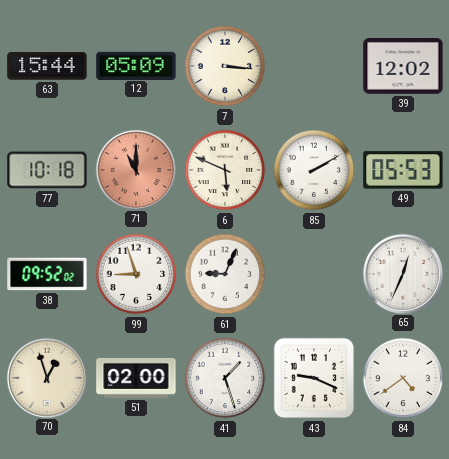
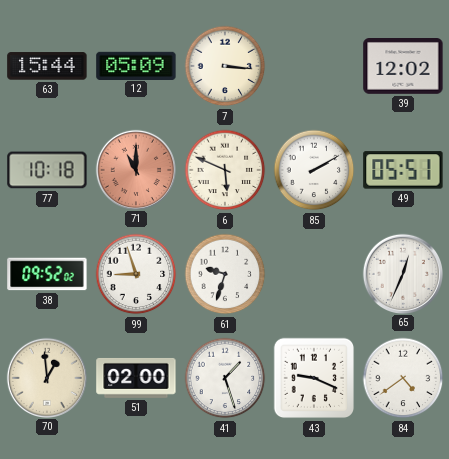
49: 05:53 -> 05:51 (403, 170)
61: 9:04 -> 9:33 (225, 274)
70: 12:57 -> 12:59 (46, 377)
